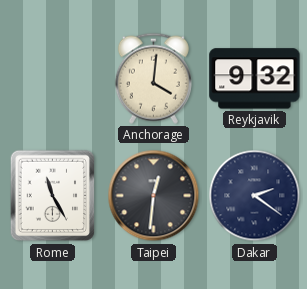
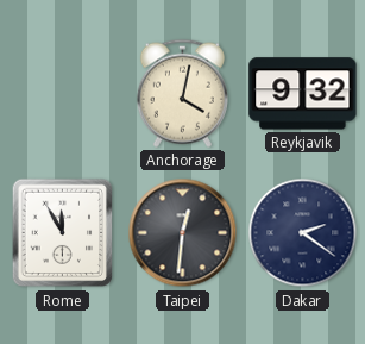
Anchorage: 4:01 -> 4:02 (182, 93)
Rome: 11:25 -> 11:55 (63, 233)
